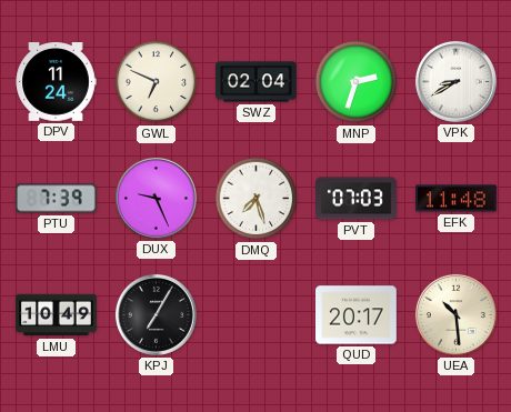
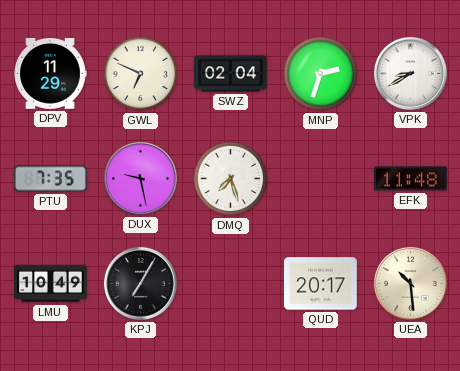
DPV: 11:24 -> 11:29 (50, 74)
PTU: 7:39 -> 7:35 (51, 179)
DUX: 9:26 -> 9:28 (140, 178)
PVT: 07:03 -> none (357, 199)
